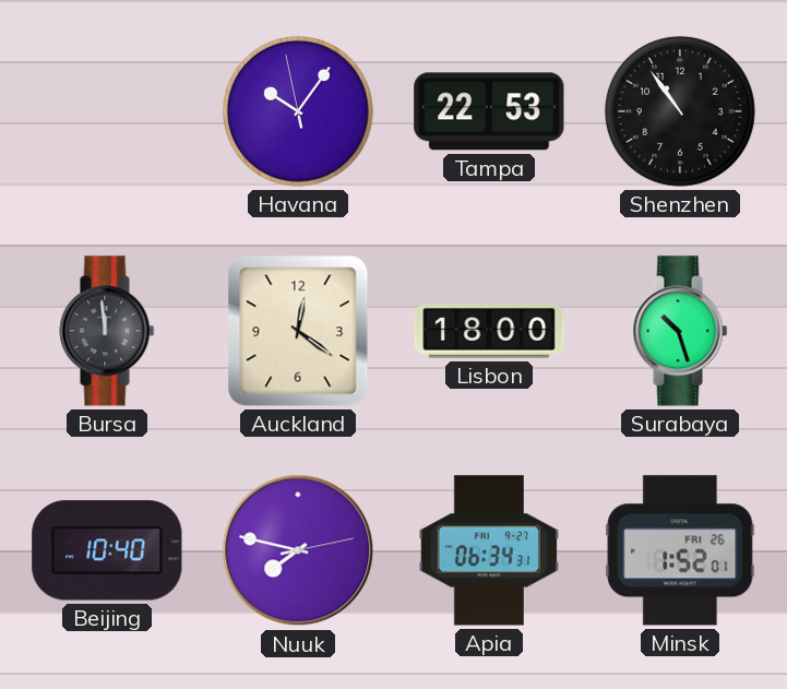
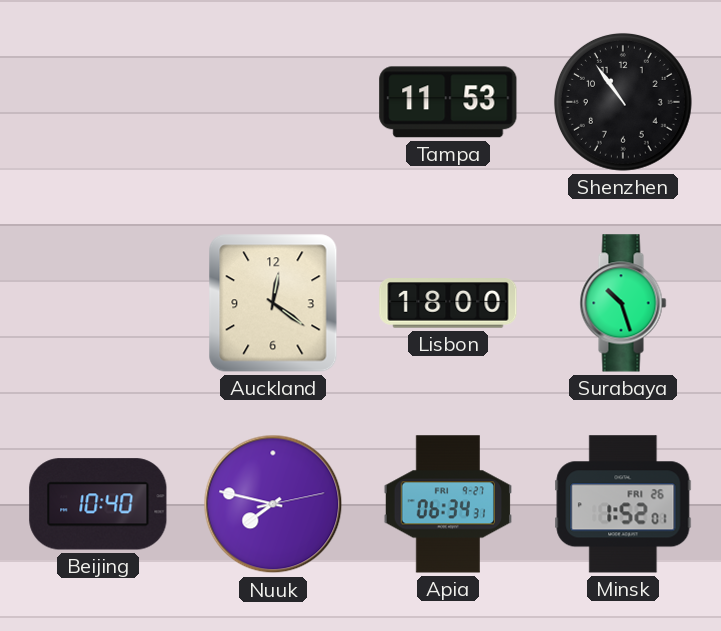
Havana: 10:05 -> none (298, 111)
Tampa: 22:53 -> 11:53 (448, 102)
Bursa: 11:59 -> none (107, 331)
